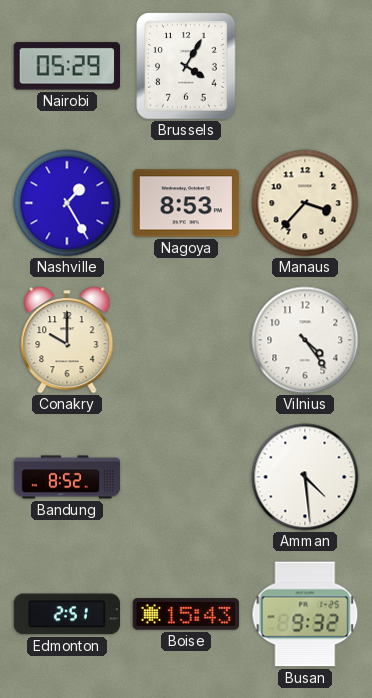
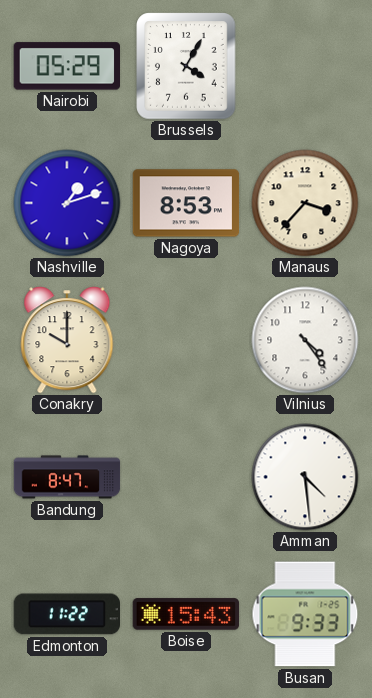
Nashville: 1:25 -> 1:12 (67, 203)
Bandung: 8:52 -> 8:47 (67, 477)
Edmonton: 2:51 -> 11:22 (66, 614)
Busan: 9:32 -> 9:33 (305, 614)
